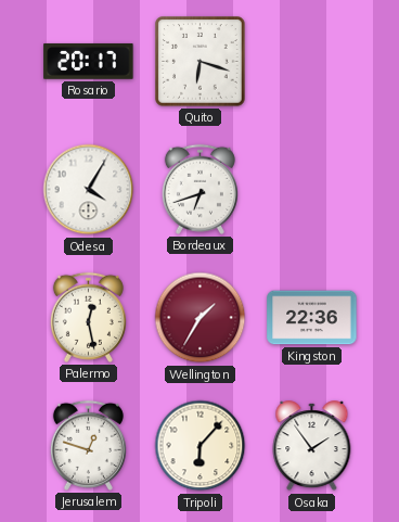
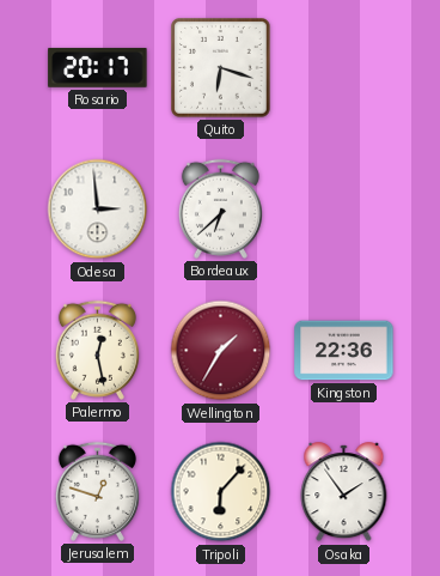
Odesa: 4:05 -> 2:59 (98, 210)
Bordeaux: 6:42 -> 6:38 (220, 208)
